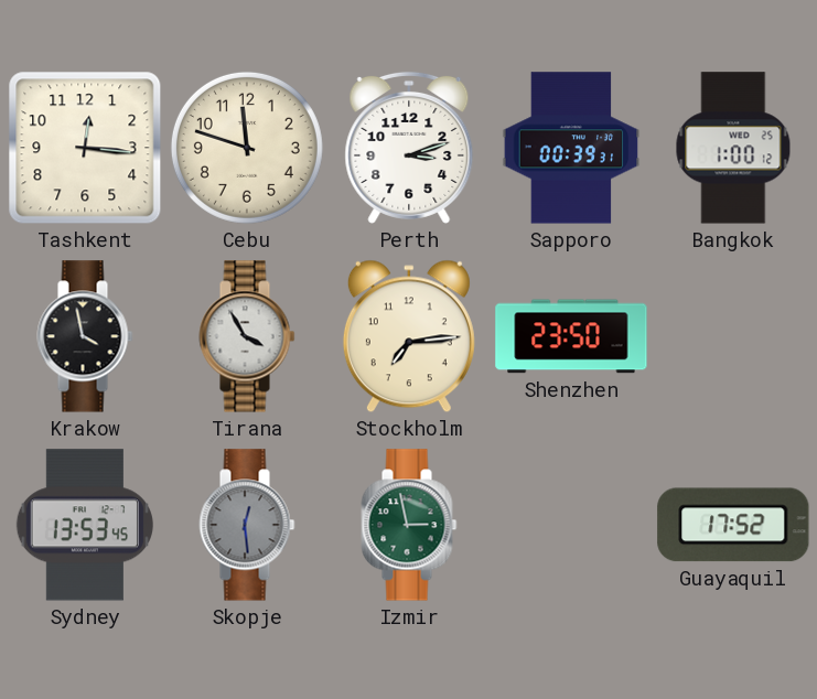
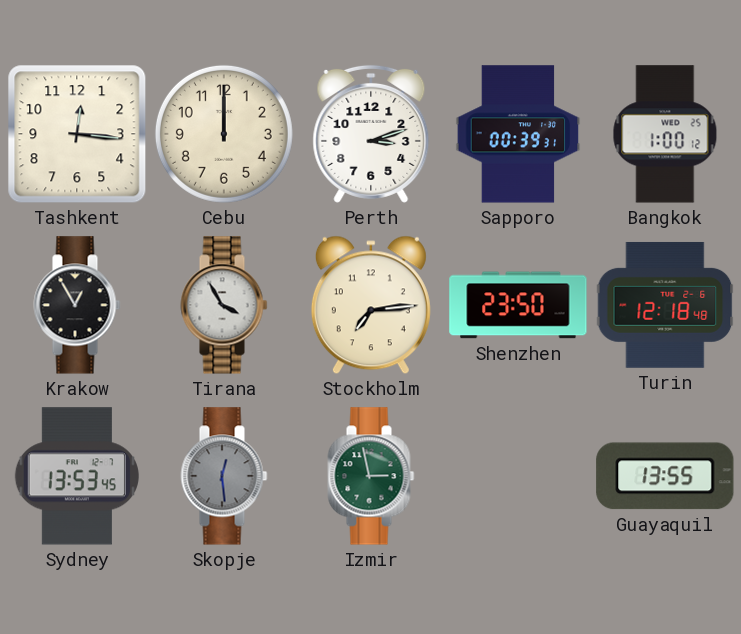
Cebu: 11:48 -> 12:00 (224, 134)
Krakow: 3:58 -> 12:55 (77, 305)
Turin: none -> 12:18 (665, 305)
Guayaquil: 17:52 -> 13:55 (665, 476)
